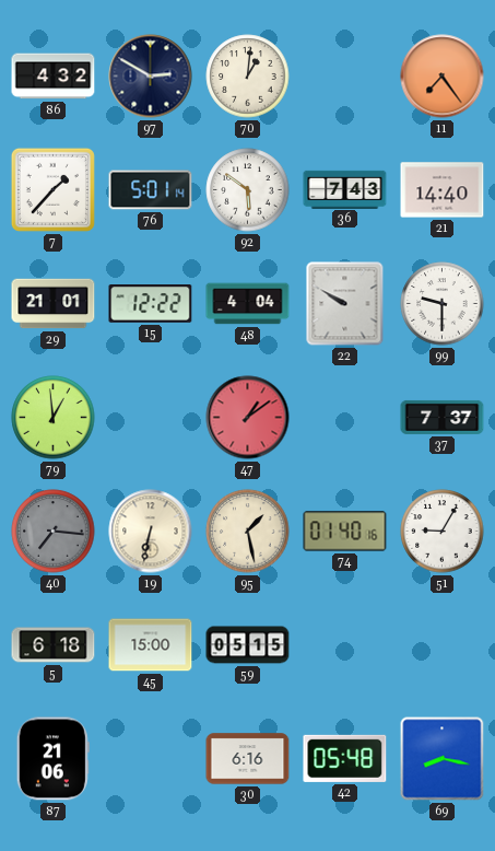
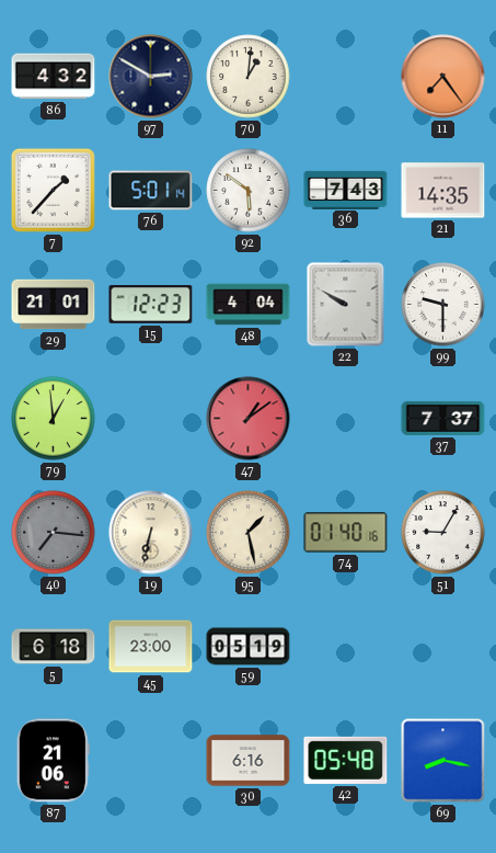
21: 14:40 -> 14:35 (443, 191)
15: 12:22 -> 12:23 (151, 305)
45: 15:00 -> 23:00 (151, 647)
59: 05:15 -> 05:19 (249, 647)
